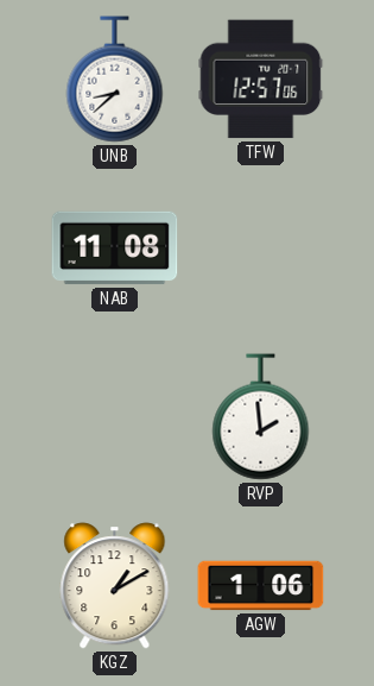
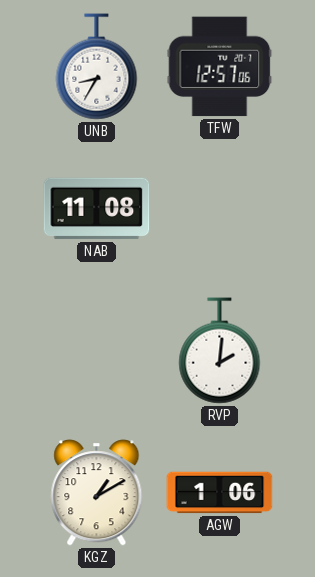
UNB: 8:38 -> 8:35 (97, 67)
RVP: 1:59 -> 2:01 (220, 351)
